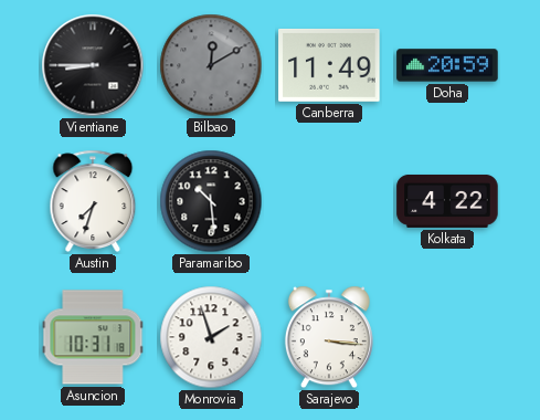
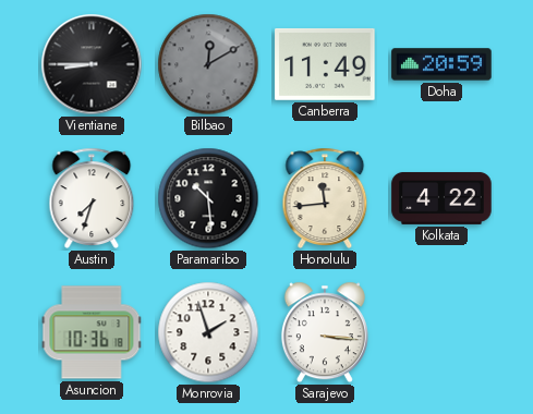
Honolulu: none -> 11:44 (325, 198)
Asuncion: 10:31 -> 10:36 (92, 332)
